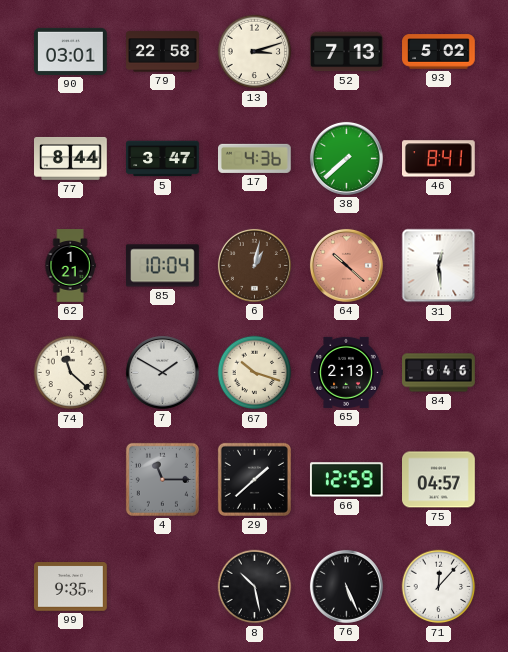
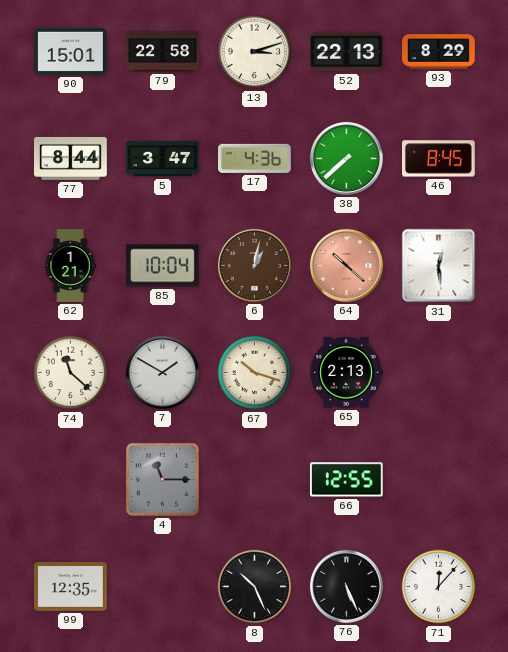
90: 03:01 -> 15:01 (71, 51)
52: 7:13 -> 22:13 (347, 52)
93: 5:02 -> 8:29 (439, 52)
46: 8:41 -> 8:45 (439, 159)
84: 6:46 -> none (439, 373)
29: 1:38 -> none (254, 479)
66: 12:59 -> 12:55 (346, 480)
75: 04:57 -> none (439, 480)
99: 9:35 -> 12:35 (71, 587)
8: 10:28 -> 10:26 (255, 587)
